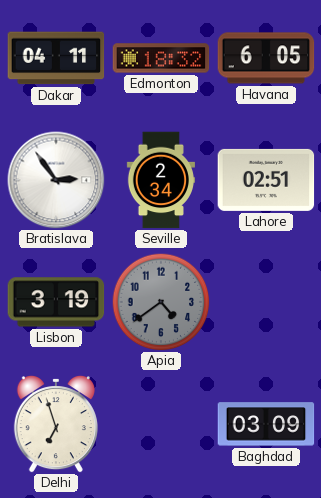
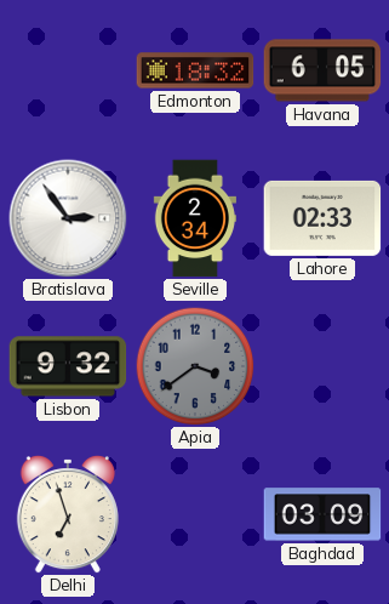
Dakar: 04:11 -> none (56, 58)
Lahore: 02:51 -> 02:33 (322, 218)
Lisbon: 3:19 -> 9:32 (68, 366)
Apia: 4:39 -> 3:39 (195, 366)
